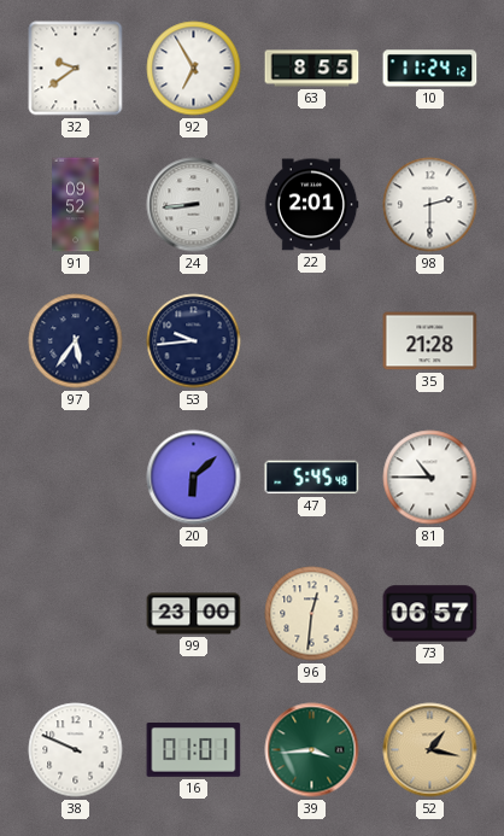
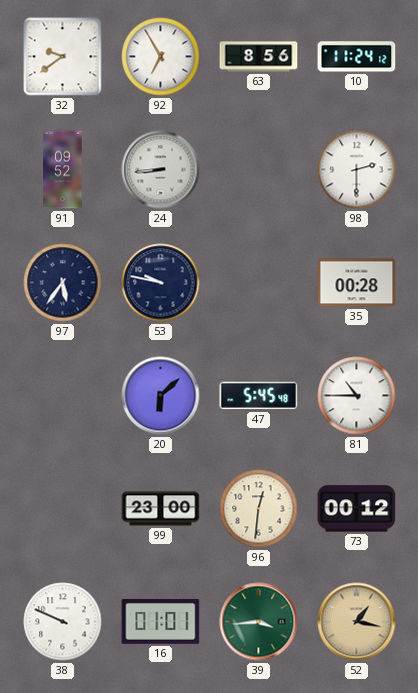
63: 8:55 -> 8:56 (259, 57)
22: 2:01 -> none (311, 205)
53: 9:44 -> 9:47 (161, 283)
35: 21:28 -> 00:28 (357, 283)
73: 06:57 -> 00:12 (357, 509)
